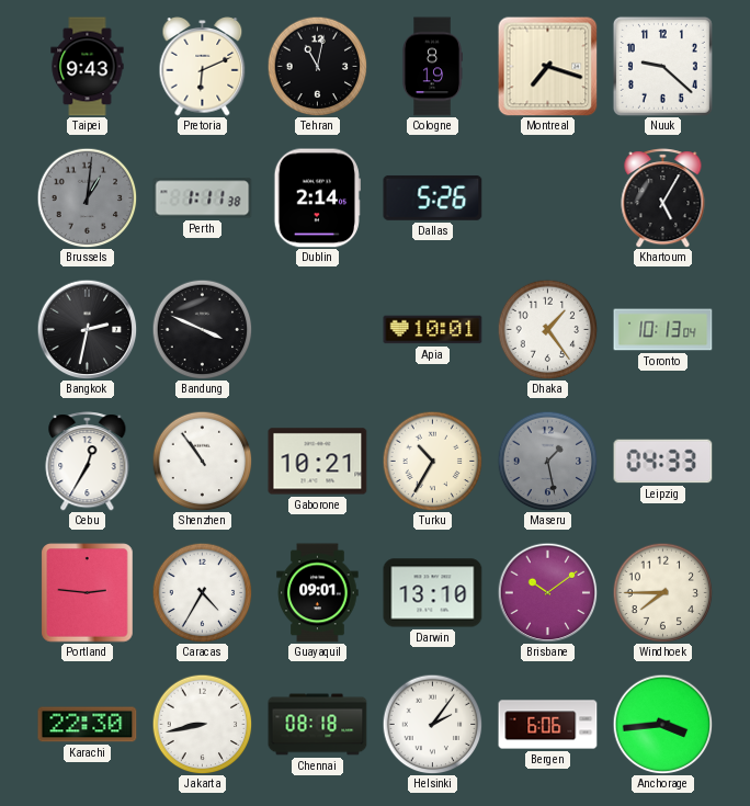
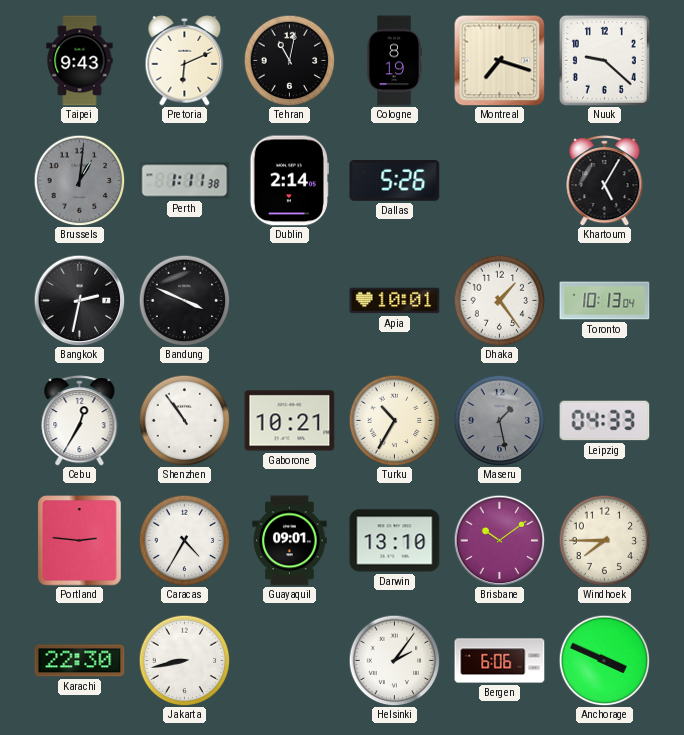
Chennai: 08:18 -> none (318, 725)
Anchorage: 3:44 -> 3:49 (604, 660)
